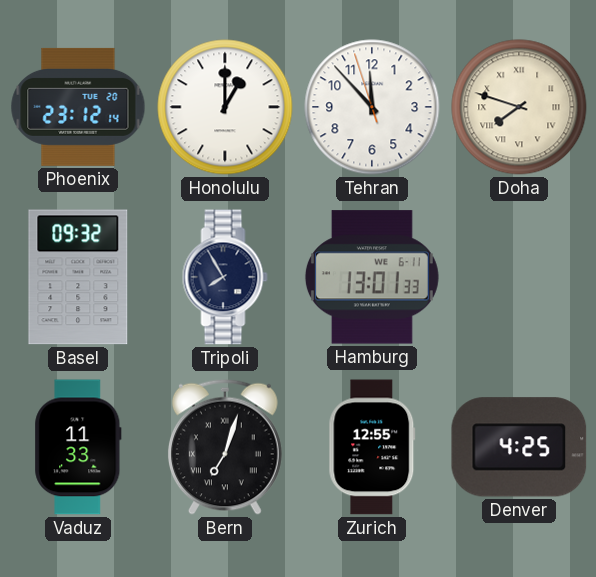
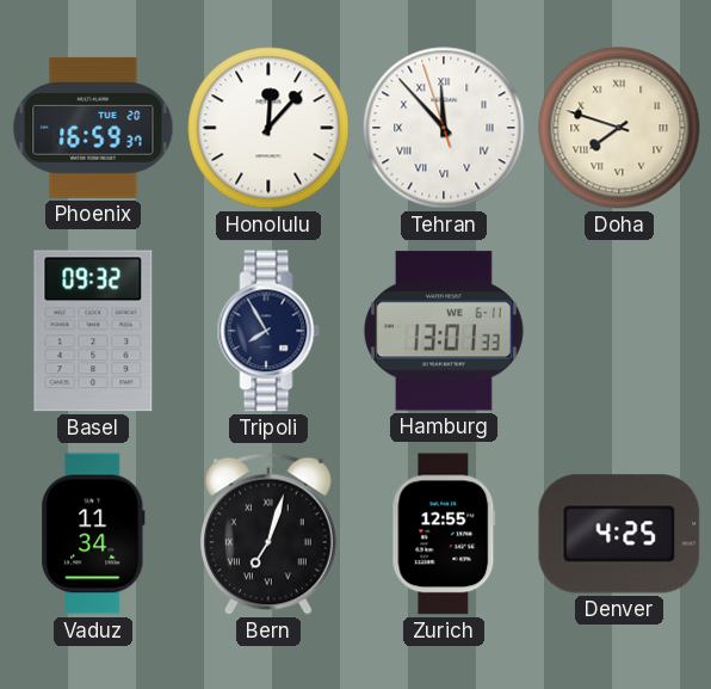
Phoenix: 23:12 -> 16:59 (93, 128)
Honolulu: 1:00 -> 12:07 (268, 128)
Tehran numerals: Arabic -> Roman (444, 128)
Vaduz: 11:33 -> 11:34 (93, 534)
